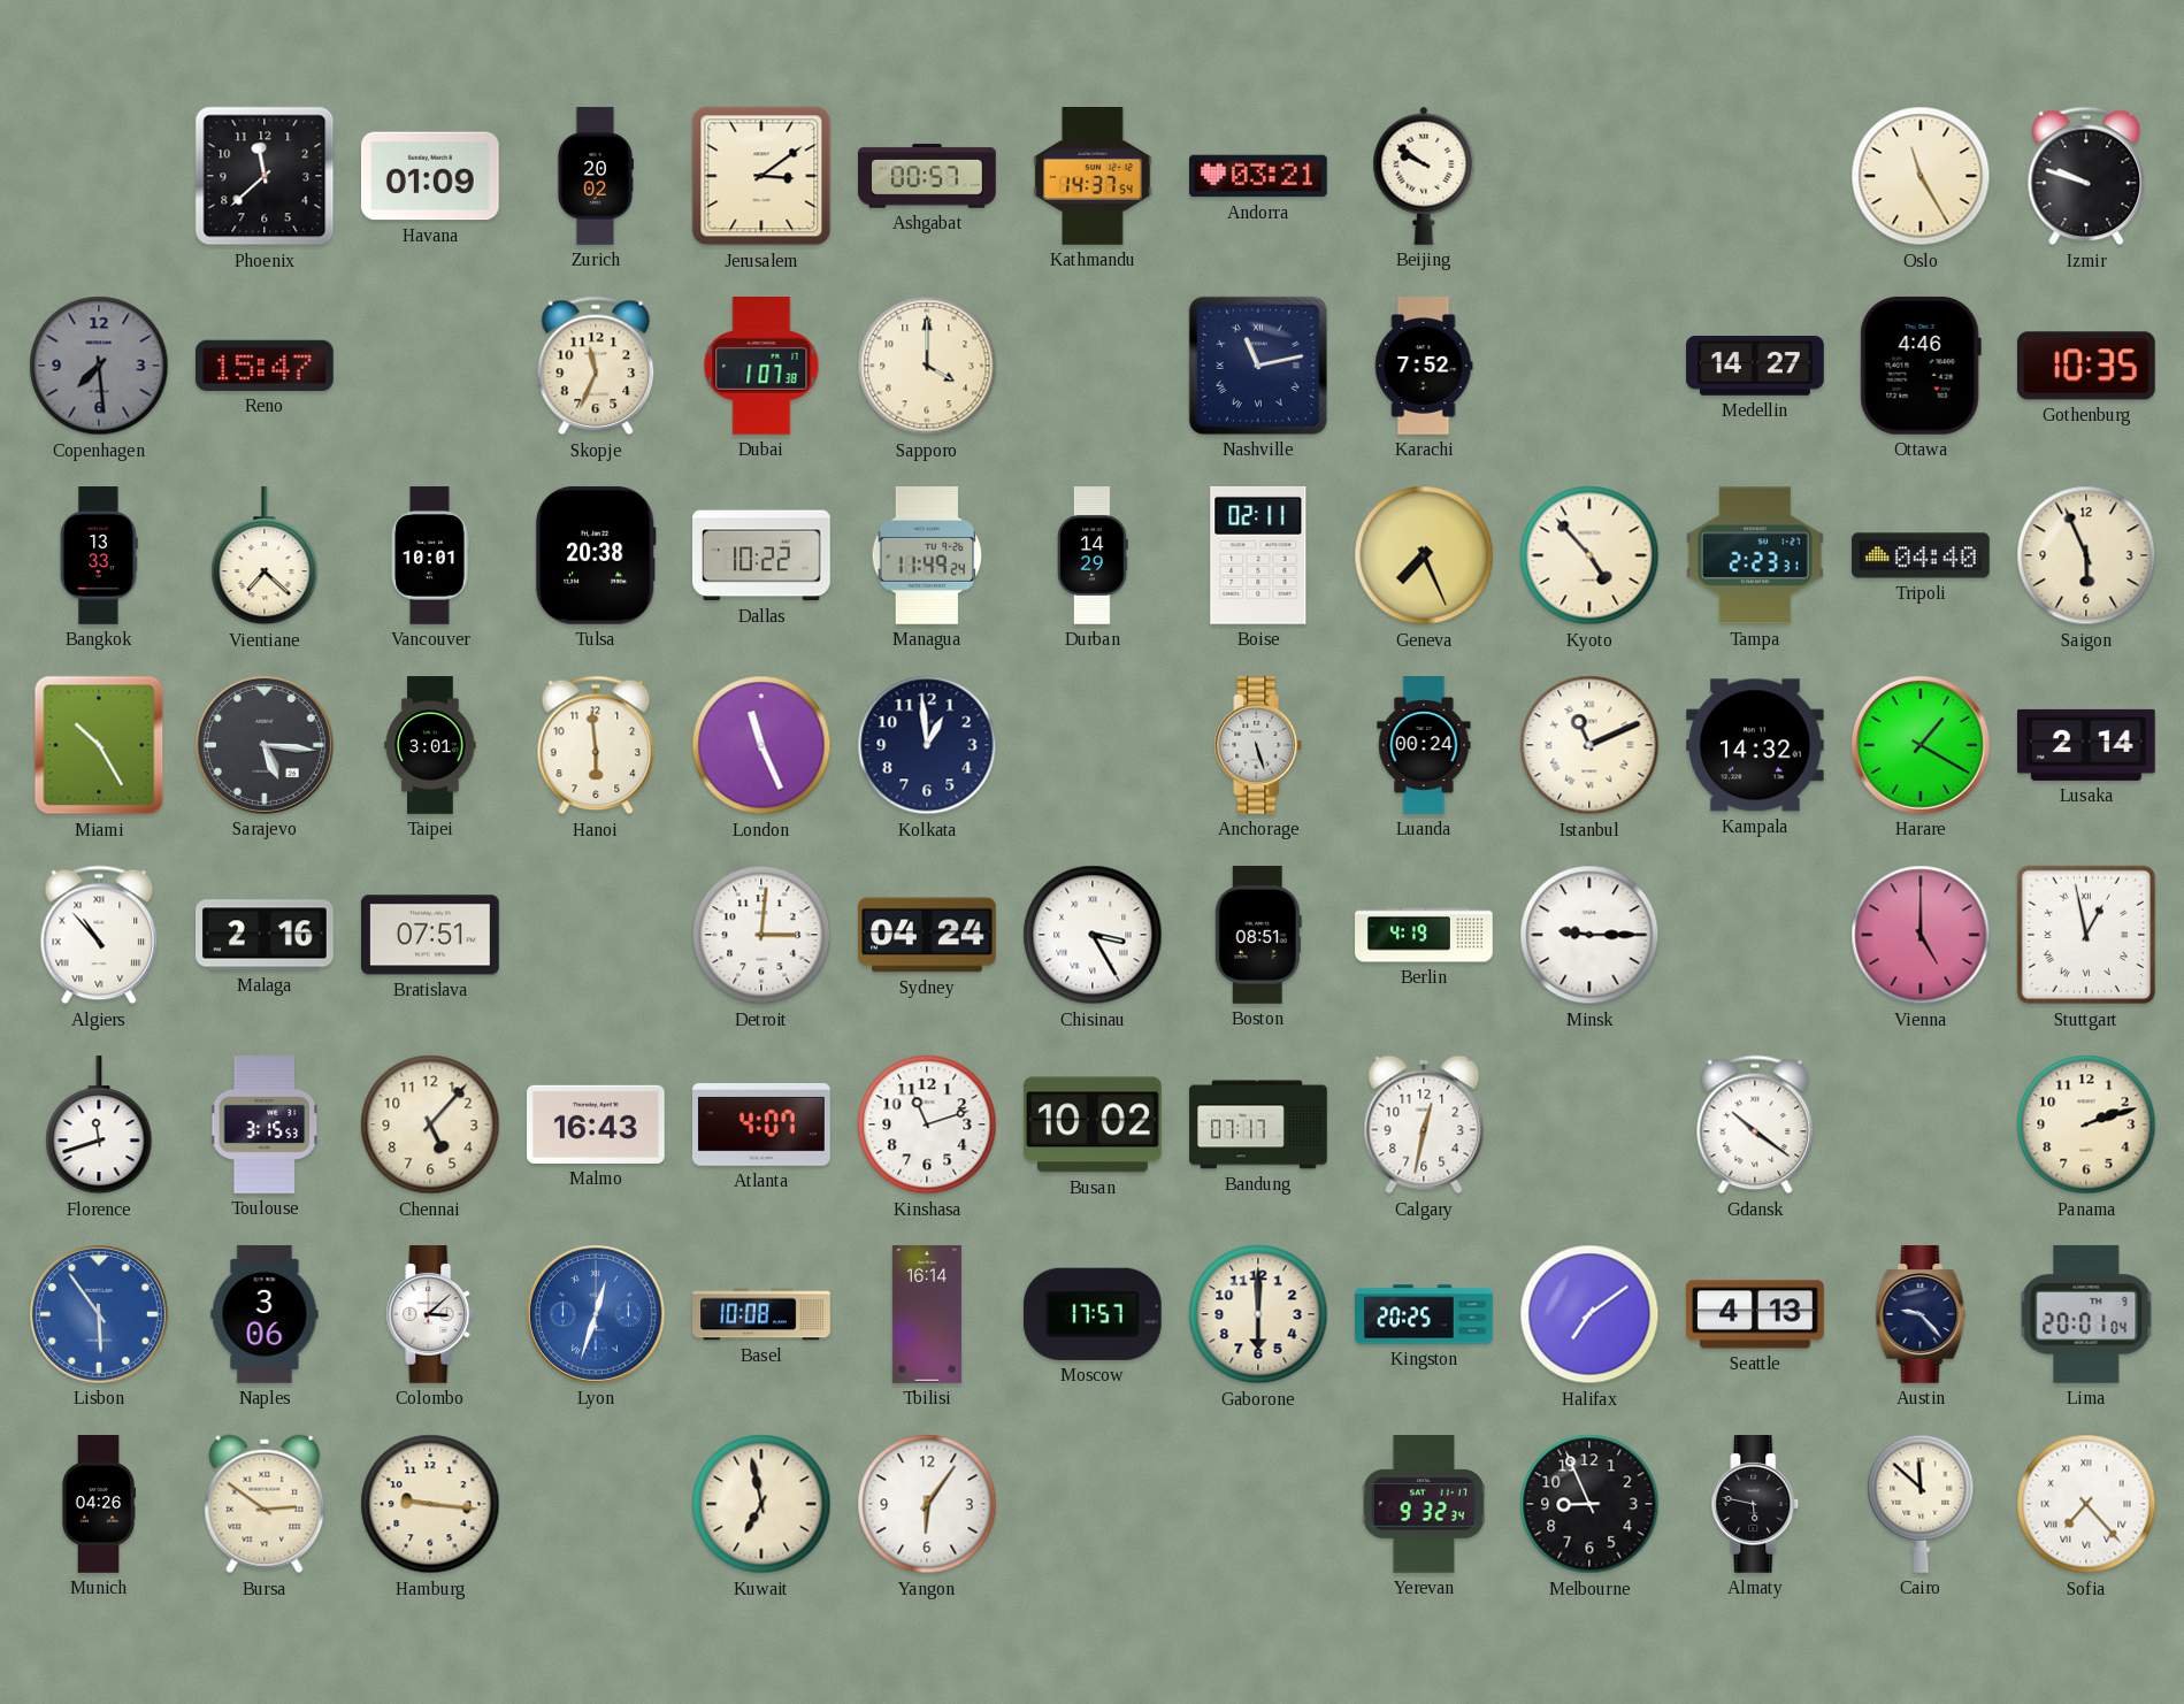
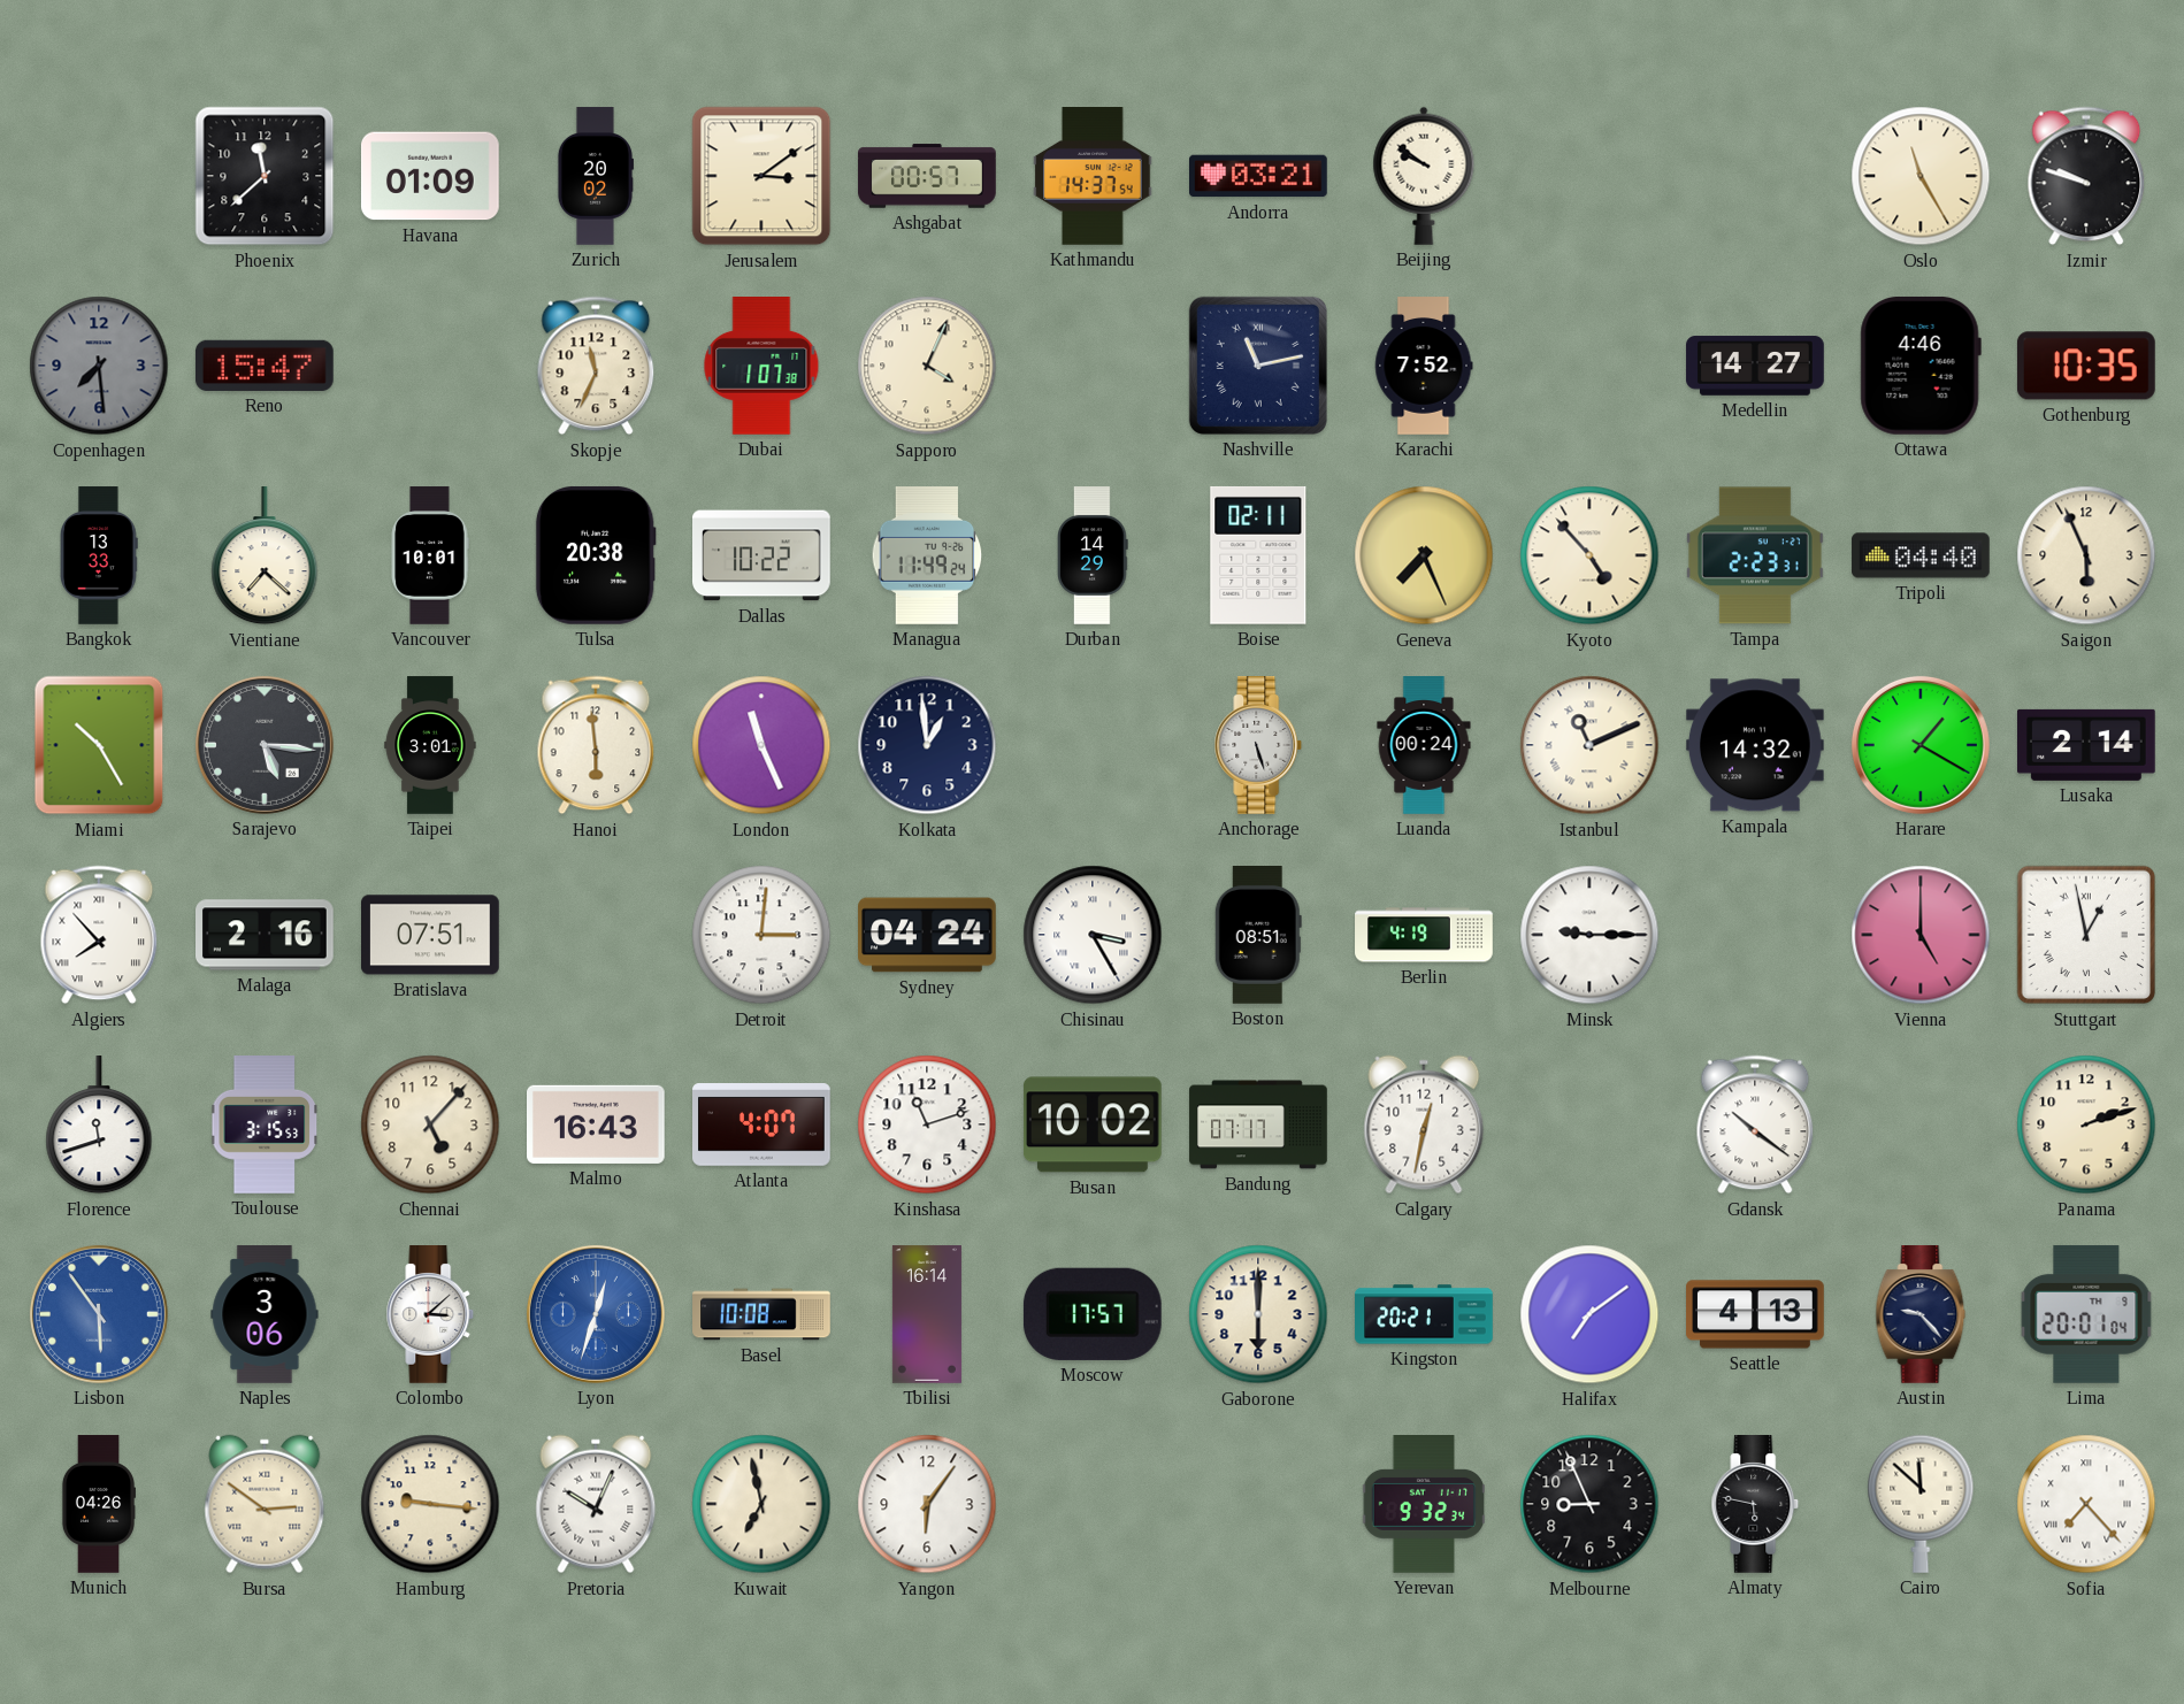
Sapporo: 4:00 -> 4:04 (927, 366)
Algiers: 10:53 -> 7:53 (99, 935)
Kingston: 20:25 -> 20:21 (1424, 1314)
Pretoria: none -> 10:04 (596, 1504)
